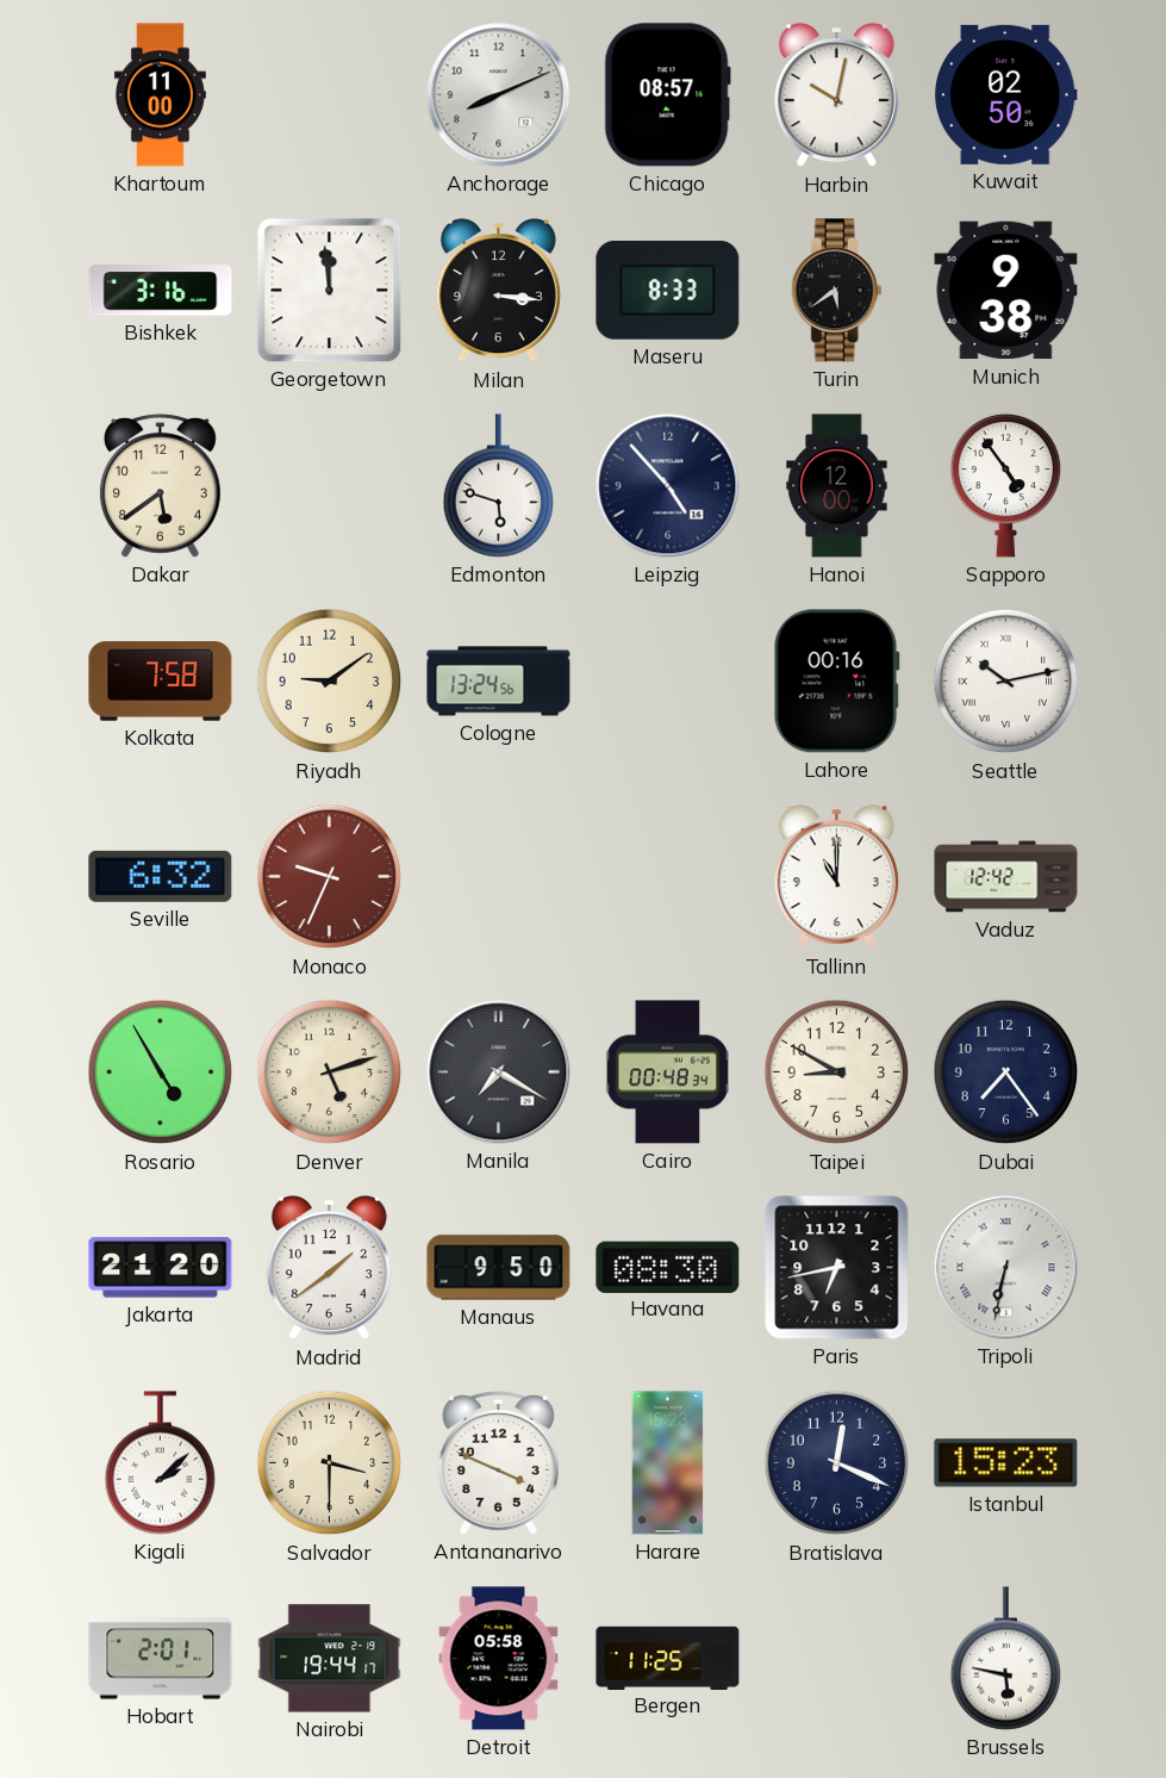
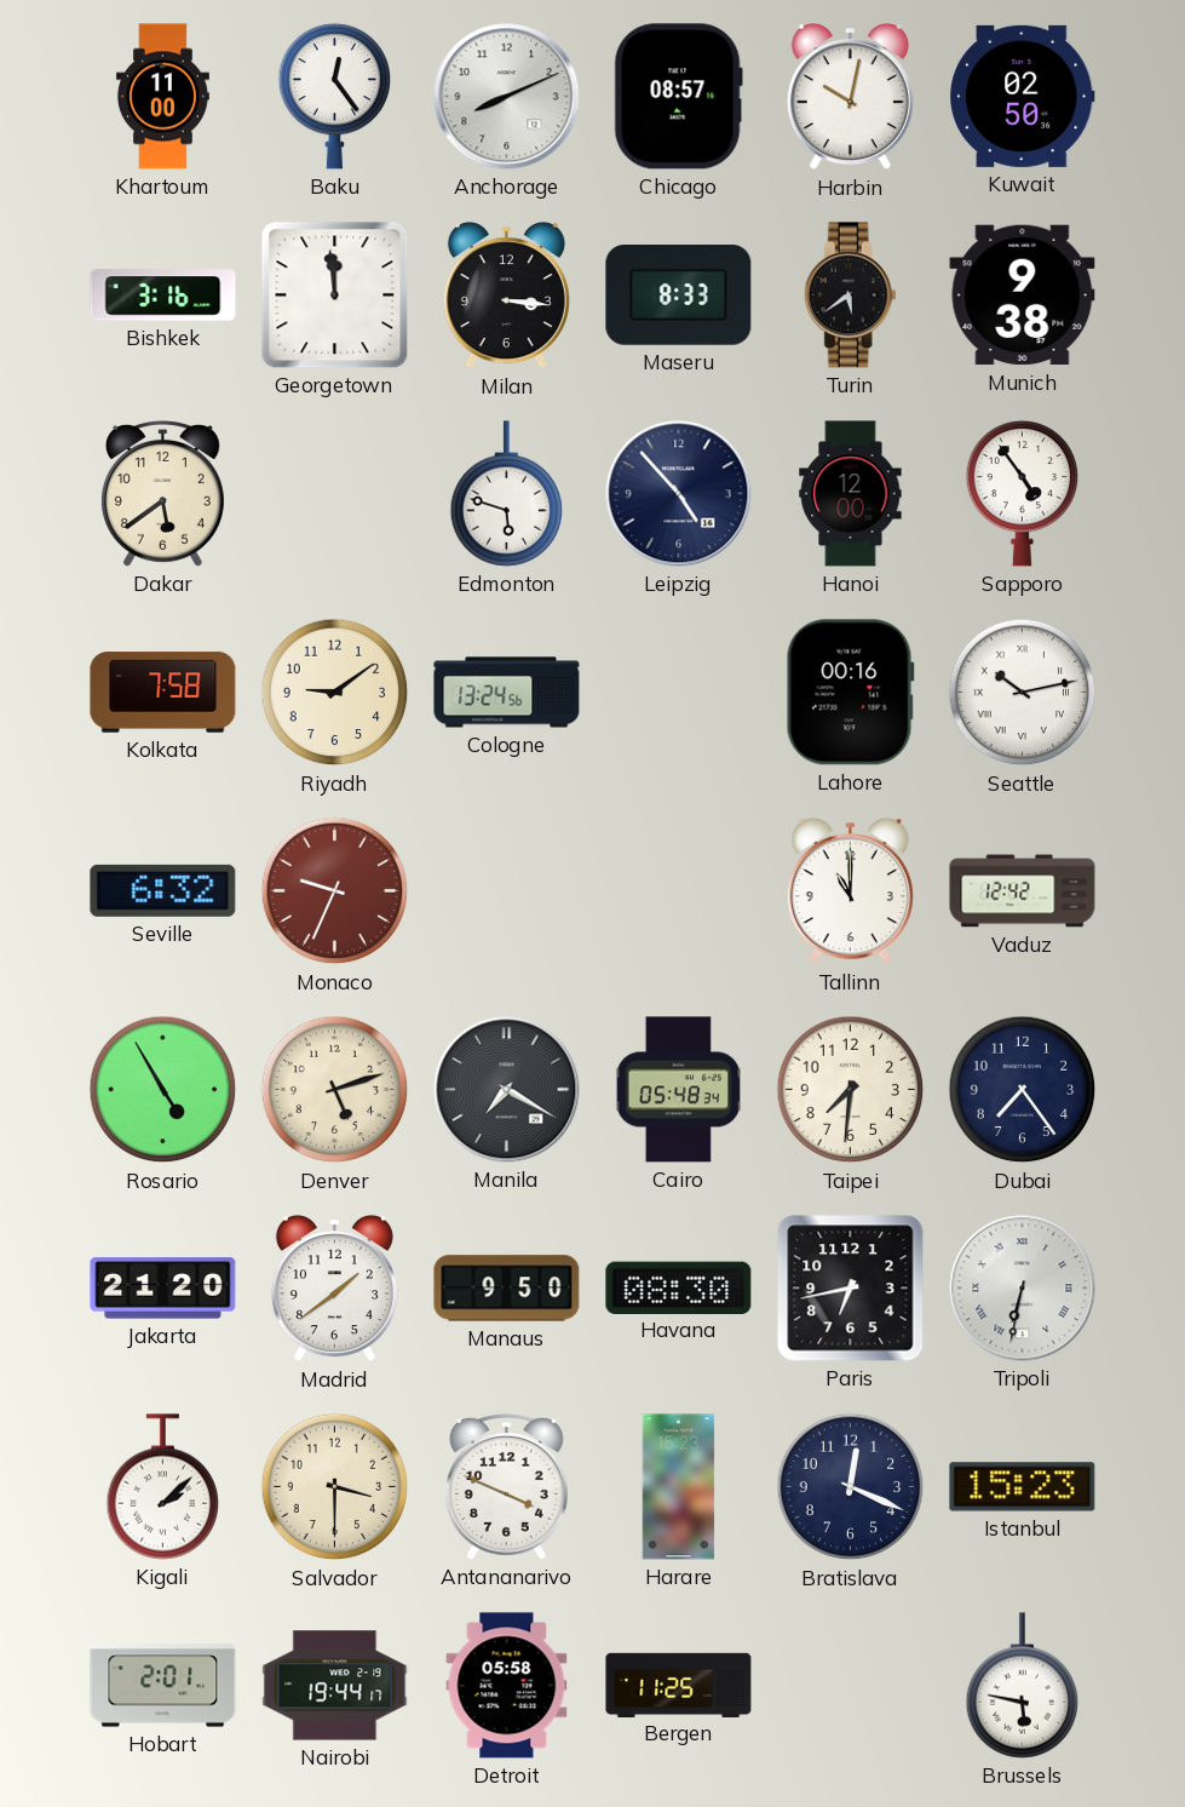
Baku: none -> 12:24 (335, 96)
Cairo: 00:48 -> 05:48 (678, 1090)
Taipei: 8:50 -> 7:31 (851, 1090)
